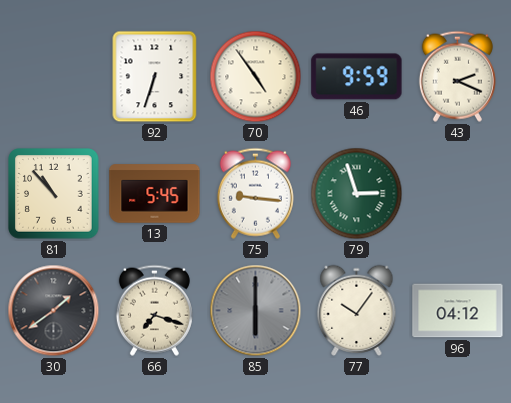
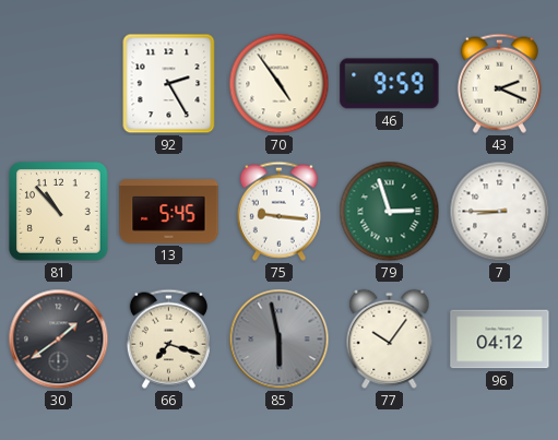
92: 6:33 -> 2:25 (169, 84)
7: none -> 8:45 (500, 212)
85: 6:00 -> 5:58 (280, 340)
